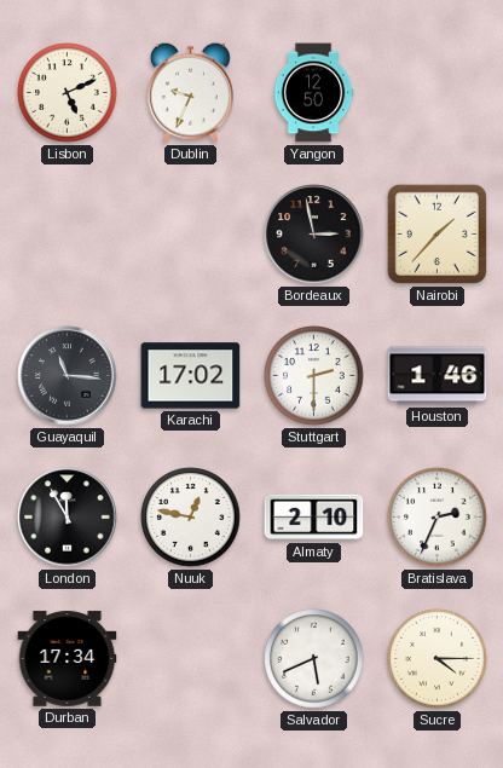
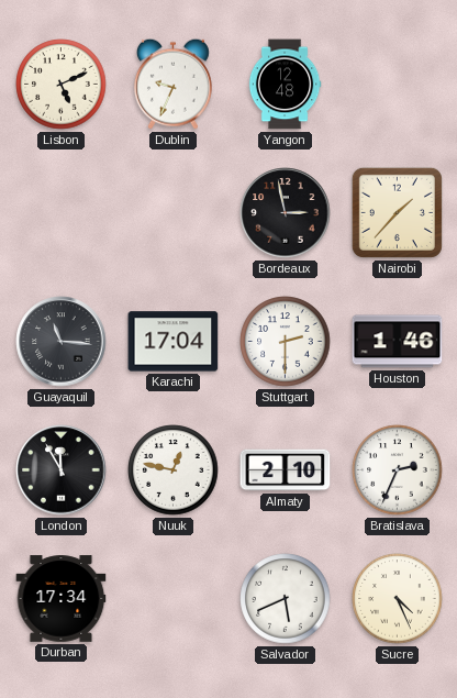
Yangon: 12:50 -> 12:48 (285, 85)
Karachi: 17:02 -> 17:04 (174, 342)
Sucre: 4:15 -> 4:26 (398, 599)
